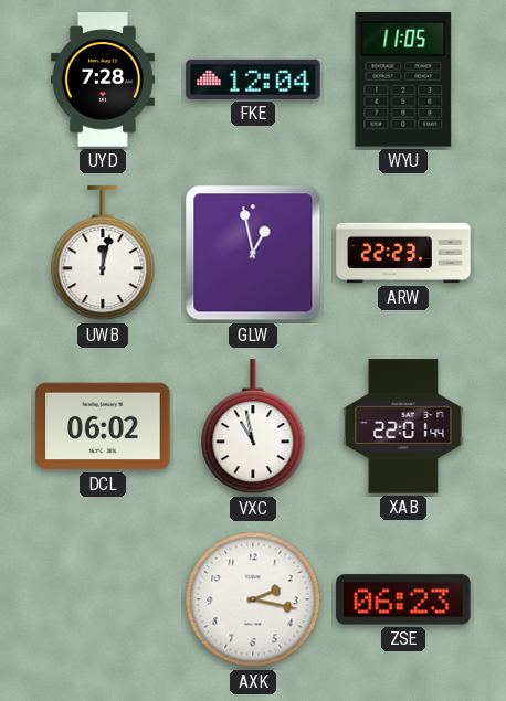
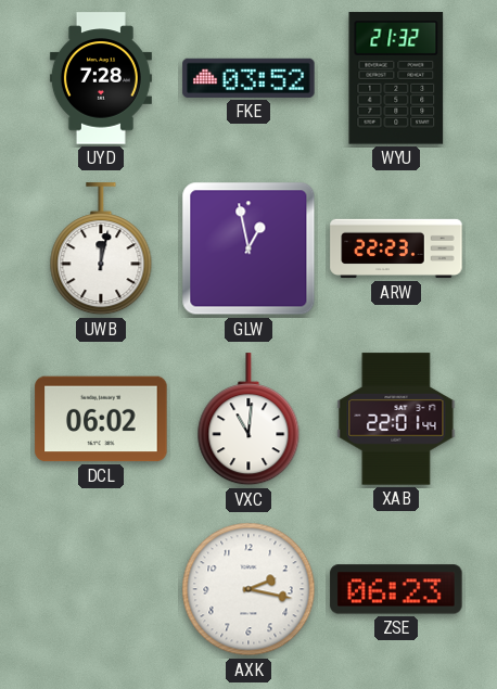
FKE: 12:04 -> 03:52 (248, 78)
WYU: 11:05 -> 21:32 (396, 78)
VXC: 10:58 -> 11:01 (248, 420)
